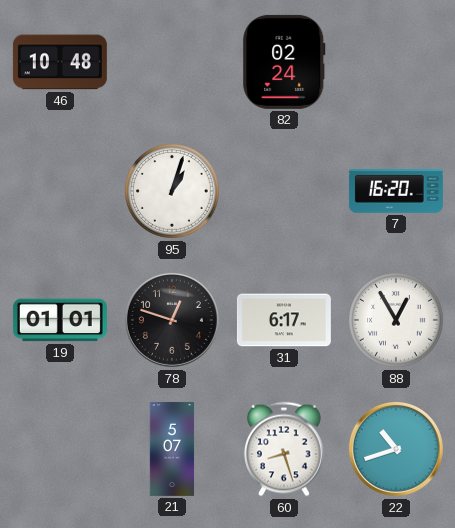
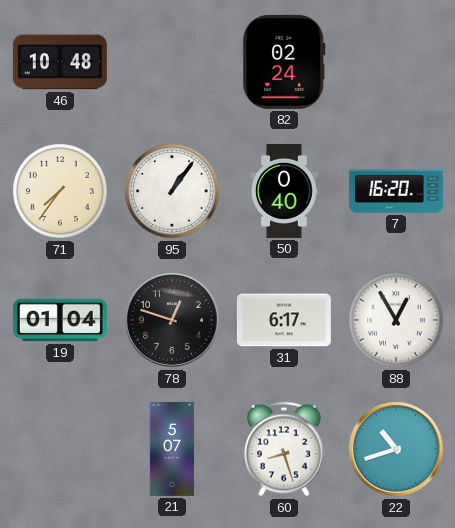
71: none -> 7:36 (61, 192)
95: 1:03 -> 1:06 (173, 192)
50: none -> 0:40 (284, 191)
19: 01:01 -> 01:04 (60, 320)
